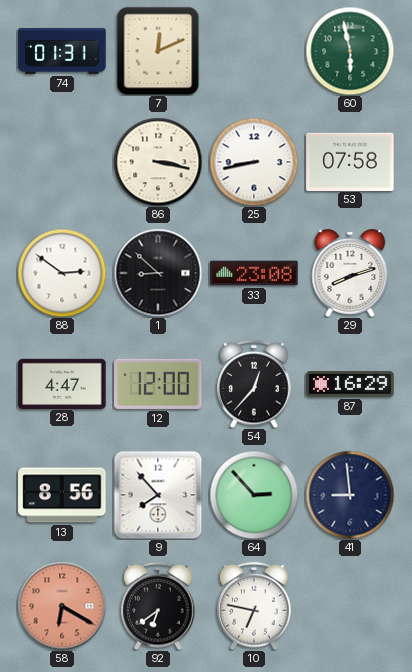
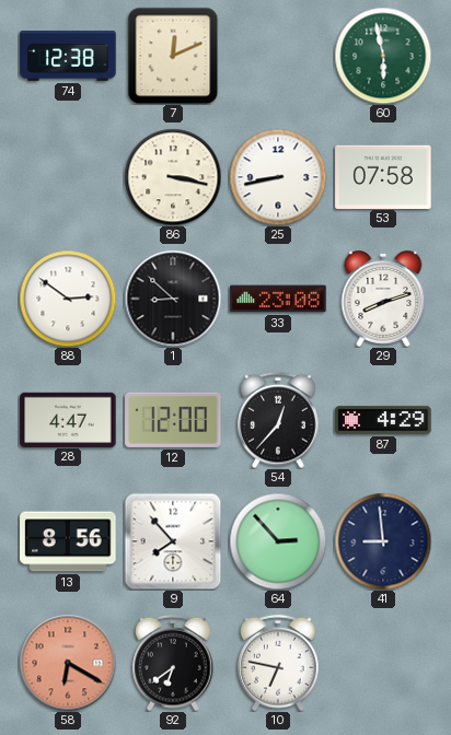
74: 01:31 -> 12:38 (68, 56)
87: 16:29 -> 4:29 (383, 420)
